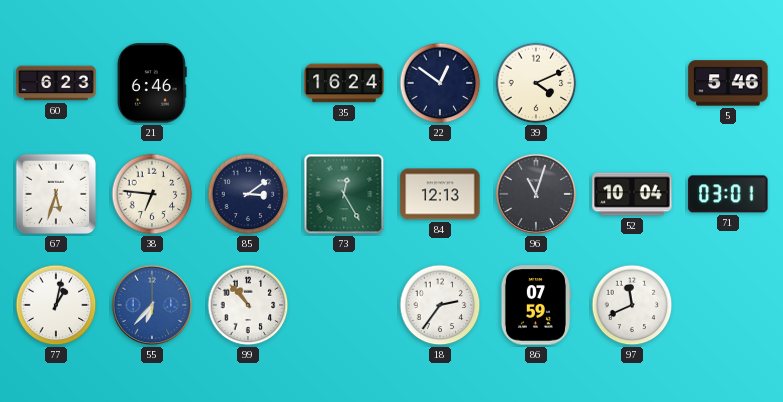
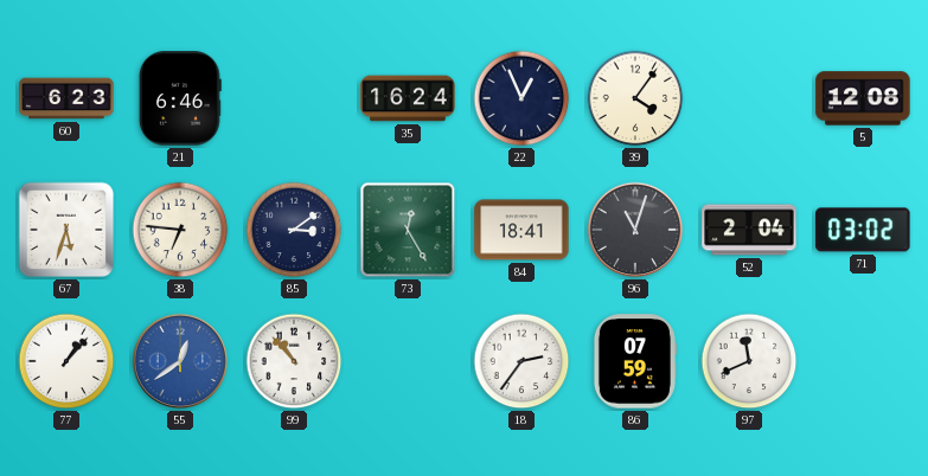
22: 12:51 -> 12:56 (521, 98)
39: 4:11 -> 4:06 (635, 98)
5: 5:46 -> 12:08 (863, 98)
84: 12:13 -> 18:41 (521, 230)
52: 10:04 -> 2:04 (749, 230)
71: 03:01 -> 03:02 (863, 230)
77: 1:02 -> 1:07 (66, 361)
55: 6:37 -> 12:39 (180, 361)
